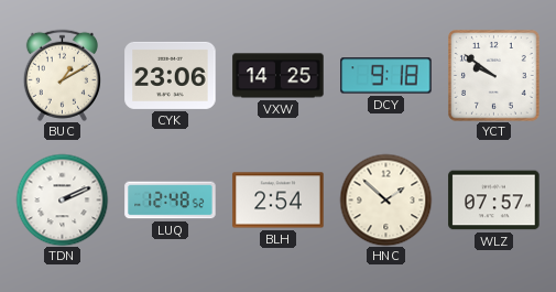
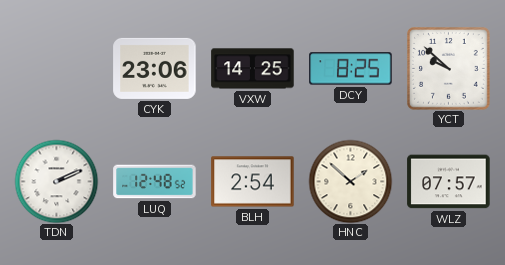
BUC: 1:10 -> none (62, 75)
DCY: 9:18 -> 8:25 (351, 69)
YCT: 9:51 -> 9:52 (449, 69)
